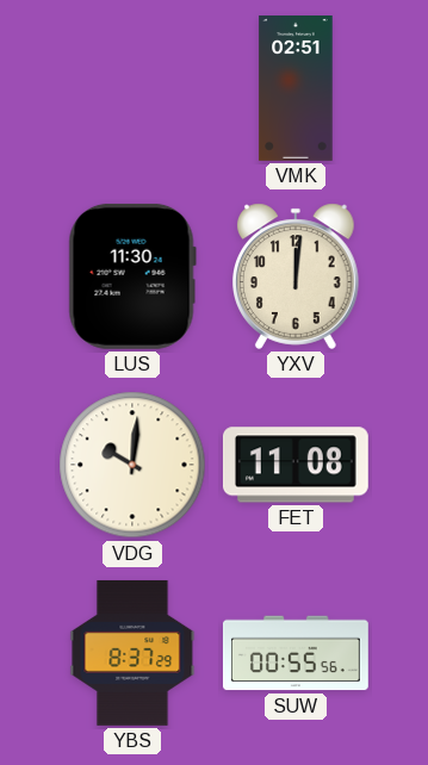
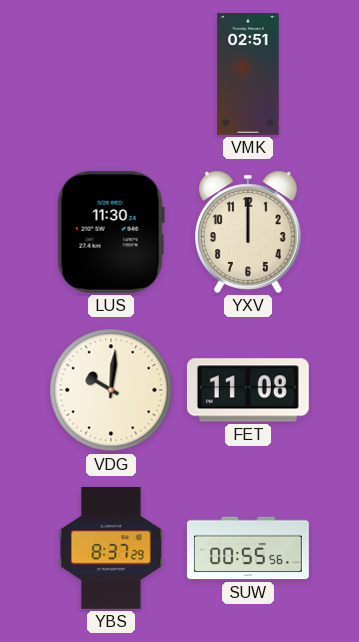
YXV: 12:01 -> 12:00 (249, 232)
